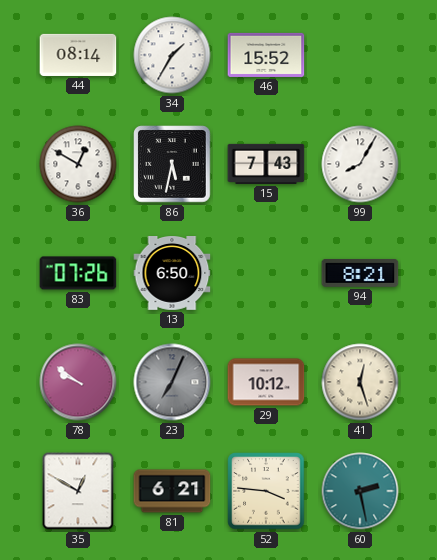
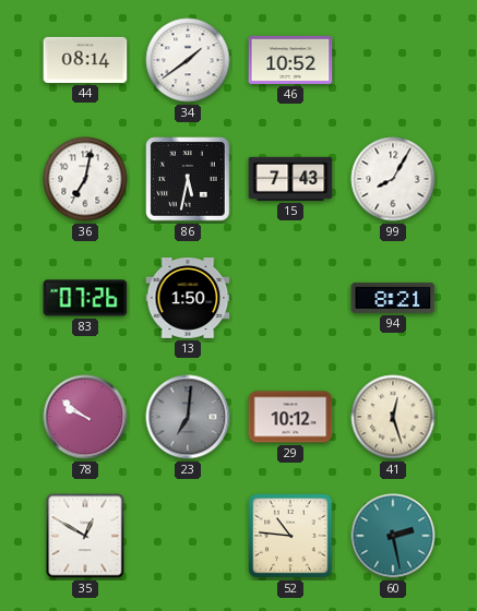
34: 1:35 -> 1:39 (188, 60)
46: 15:52 -> 10:52 (290, 60)
36: 12:50 -> 7:02 (85, 179)
13: 6:50 -> 1:50 (188, 299)
23: 7:04 -> 7:01 (188, 417)
81: 6:21 -> none (172, 491)
52: 3:46 -> 10:46 (290, 536)
